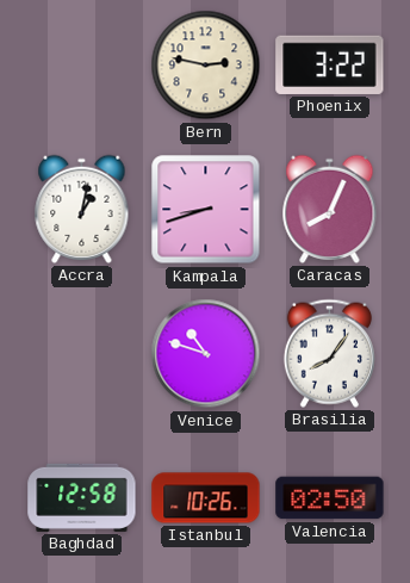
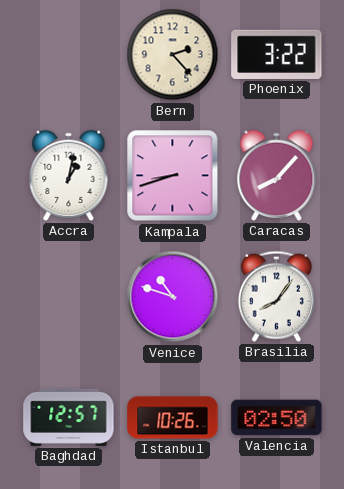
Bern: 2:47 -> 2:23 (173, 55)
Caracas: 8:04 -> 8:07 (277, 175)
Baghdad: 12:58 -> 12:57 (69, 417)
